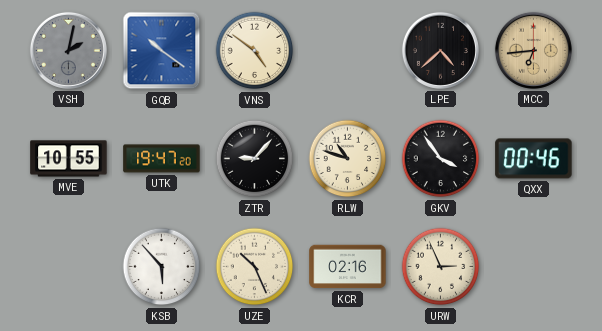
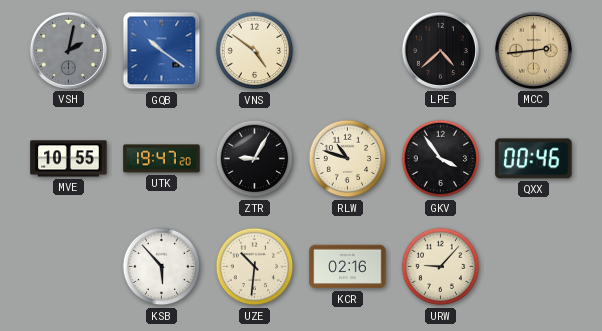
MCC: 6:44 -> 2:44 (533, 50)
ZTR: 9:07 -> 9:05 (255, 159)
UZE: 10:26 -> 10:31 (255, 267)
URW: 2:56 -> 9:07 (441, 267)
